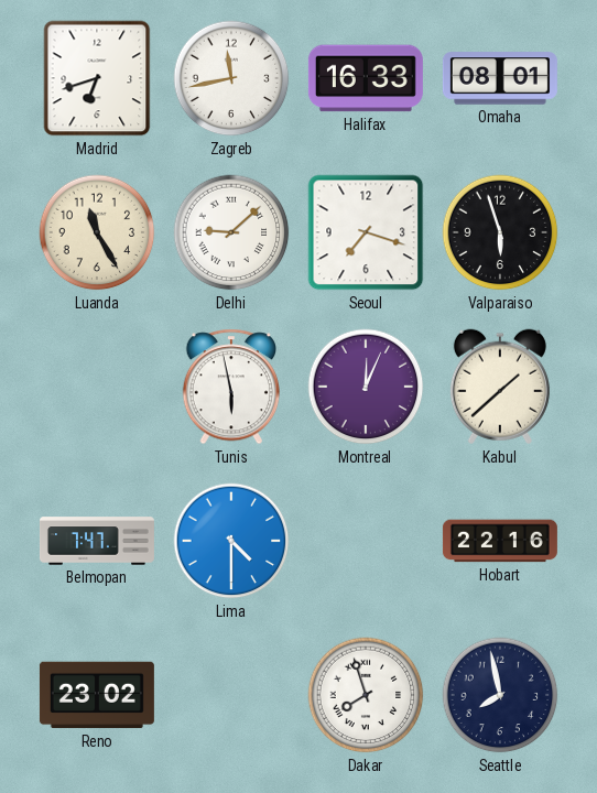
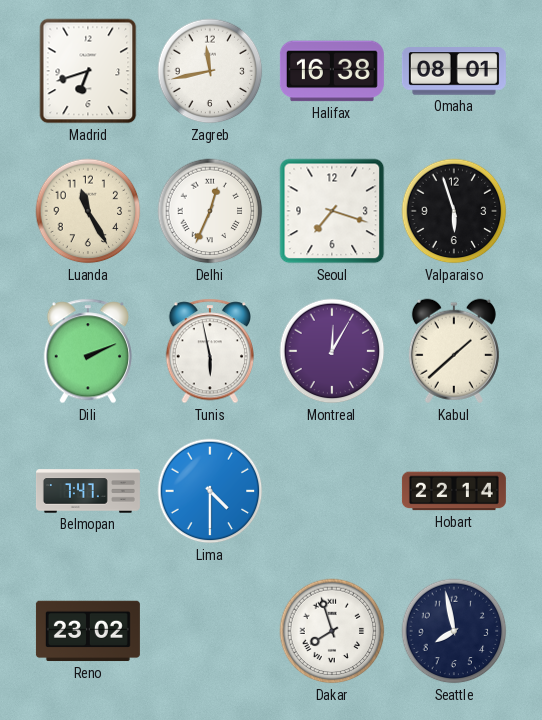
Halifax: 16:33 -> 16:38 (332, 71)
Delhi: 9:08 -> 12:34 (210, 211)
Dili: none -> 2:11 (87, 351)
Montreal: 12:04 -> 12:05 (332, 351)
Hobart: 22:16 -> 22:14 (454, 491)
